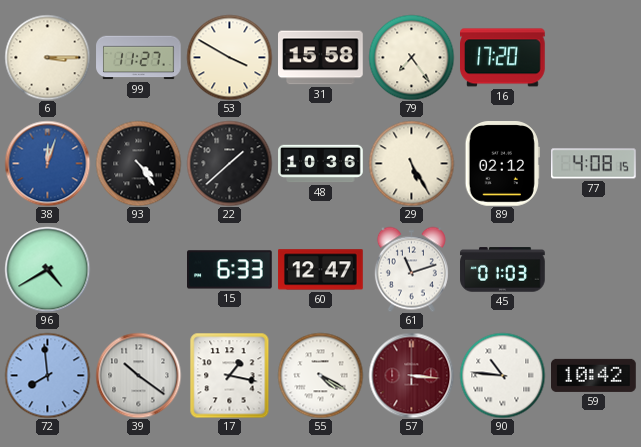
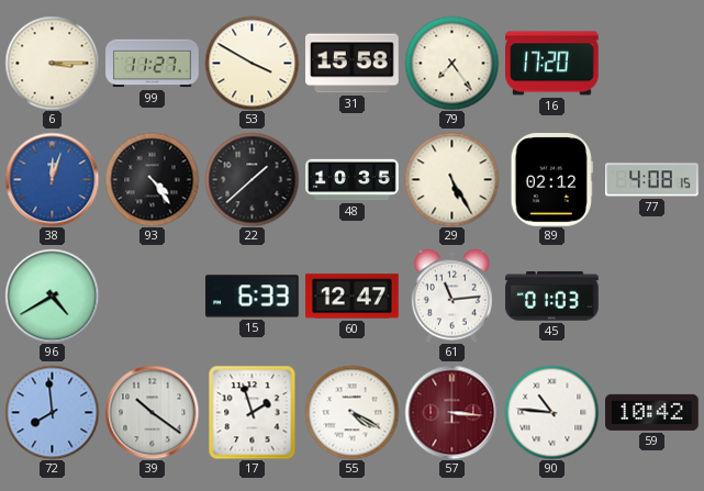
48: 10:36 -> 10:35 (353, 180)
61: 11:12 -> 11:14 (451, 295)
17: 1:17 -> 1:57 (253, 412)
